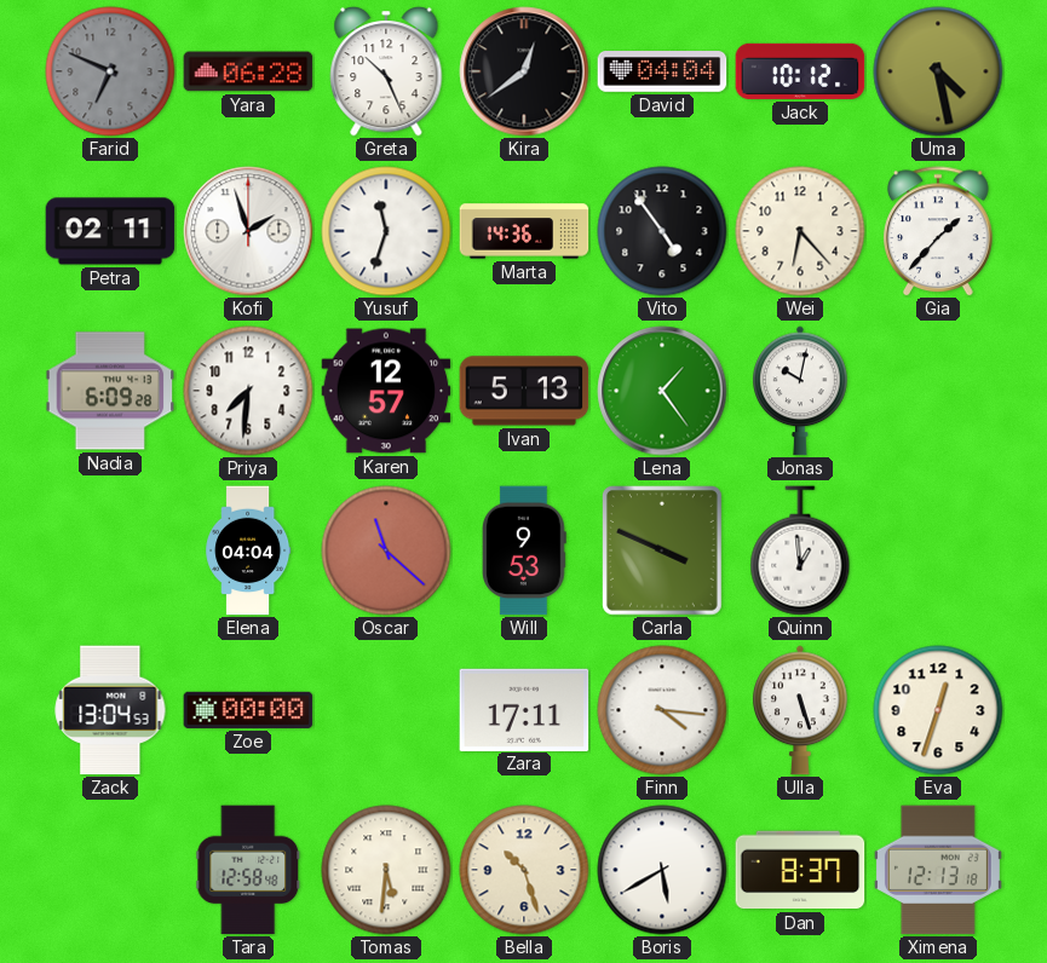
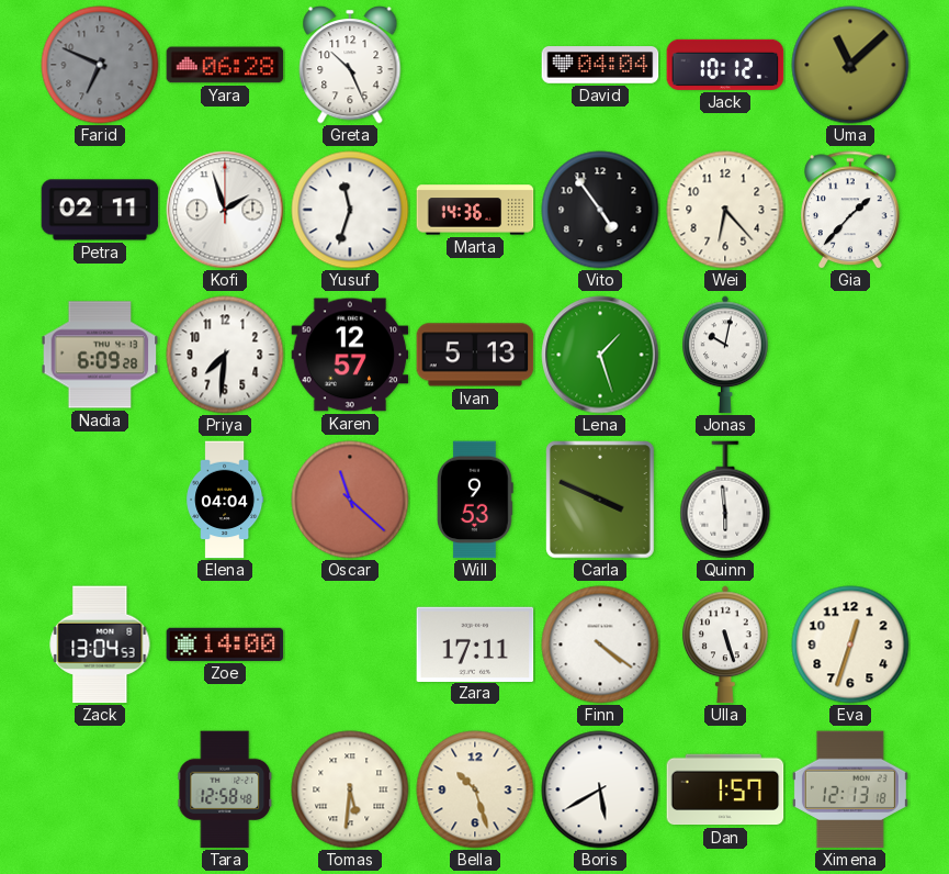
Kira: 12:39 -> none (524, 71)
Uma: 4:28 -> 11:08 (850, 65)
Lena: 1:24 -> 1:27 (600, 355)
Quinn: 12:59 -> 5:59 (725, 500)
Zoe: 00:00 -> 14:00 (225, 645)
Finn: 4:16 -> 4:21 (600, 645)
Dan: 8:37 -> 1:57 (725, 789)
